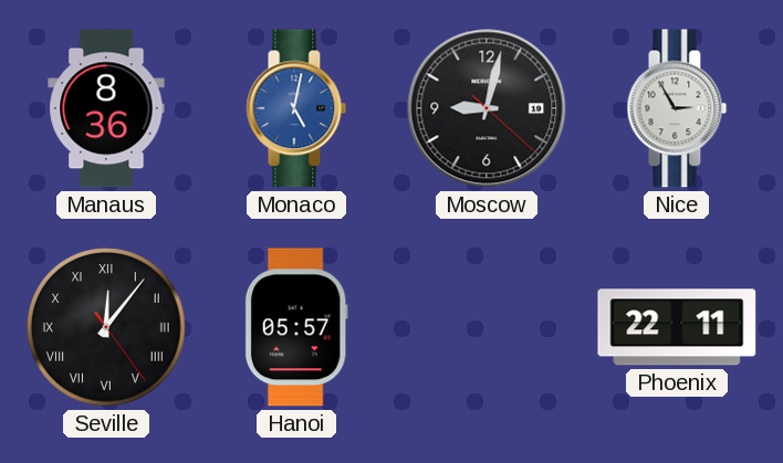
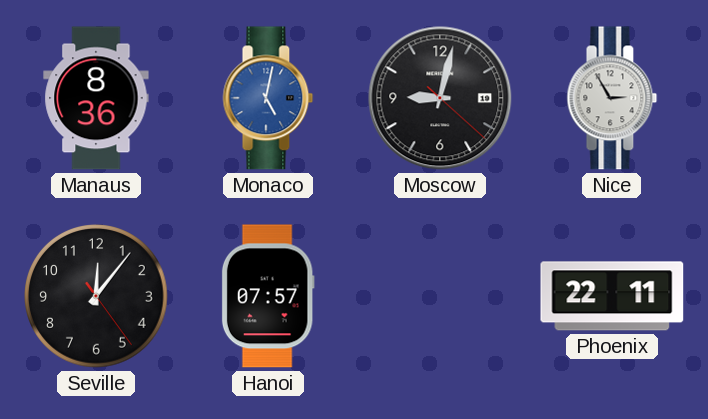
Seville numerals: Roman -> Arabic (97, 297)
Hanoi: 05:57 -> 07:57 (268, 296)
